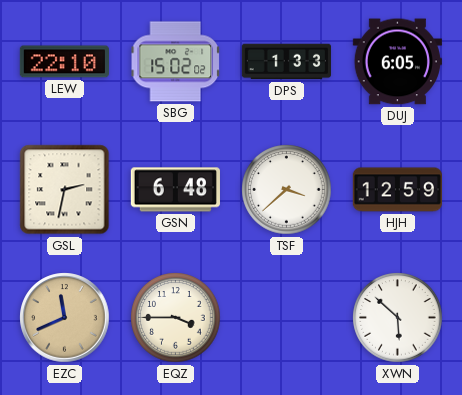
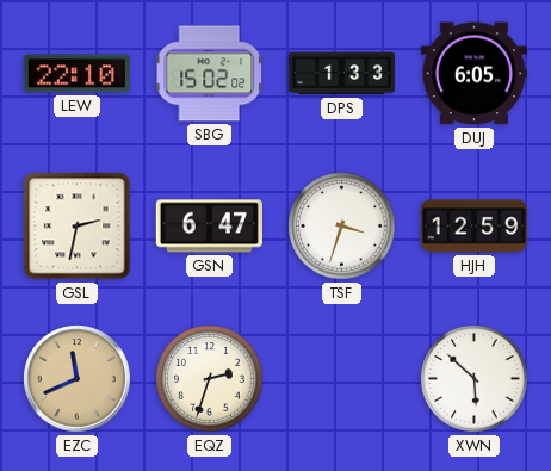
GSN: 6:48 -> 6:47 (209, 227)
TSF: 3:38 -> 3:33 (342, 227)
EQZ: 3:45 -> 2:33 (210, 379)
